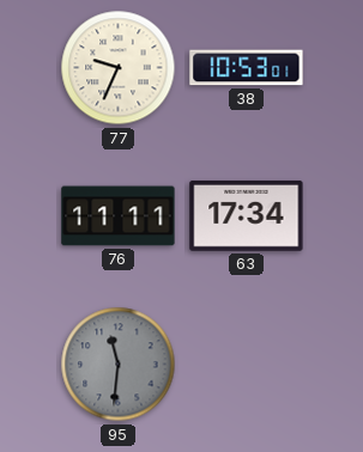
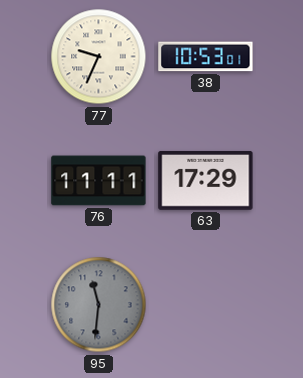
63: 17:34 -> 17:29 (206, 180)
